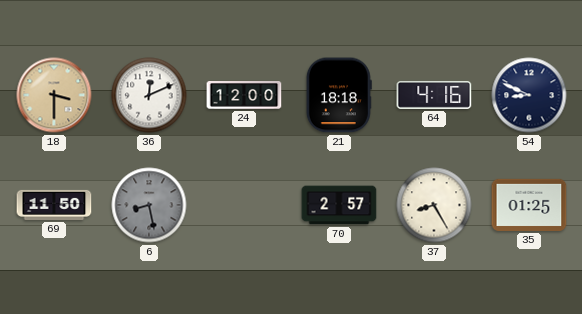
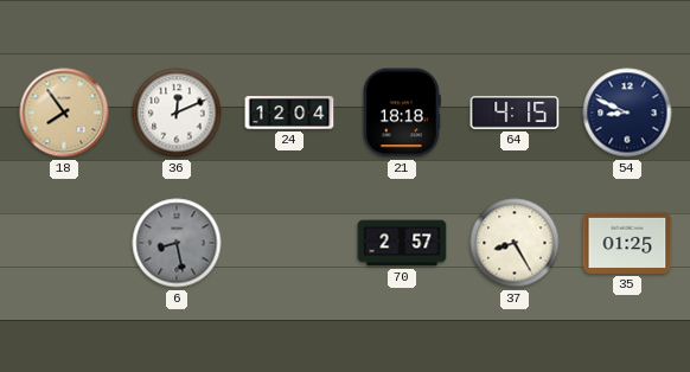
18: 3:30 -> 7:54 (64, 113)
24: 12:00 -> 12:04 (289, 114)
64: 4:16 -> 4:15 (515, 113)
69: 11:50 -> none (54, 205)
